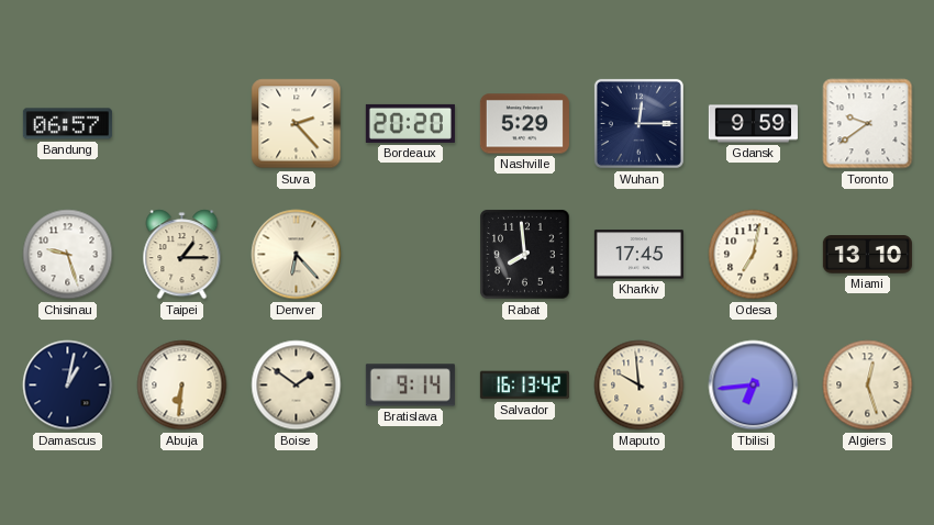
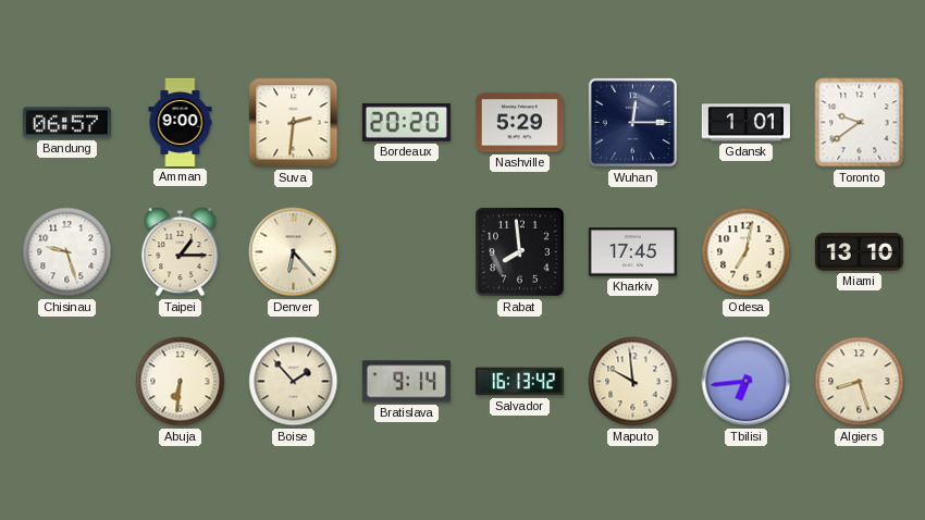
Amman: none -> 9:00 (181, 122)
Suva: 2:23 -> 2:31 (294, 123)
Gdansk: 9:59 -> 1:01 (745, 123)
Damascus: 1:02 -> none (68, 386)
Boise: 1:51 -> 1:53 (294, 382)
Algiers: 12:27 -> 8:27 (860, 382)
